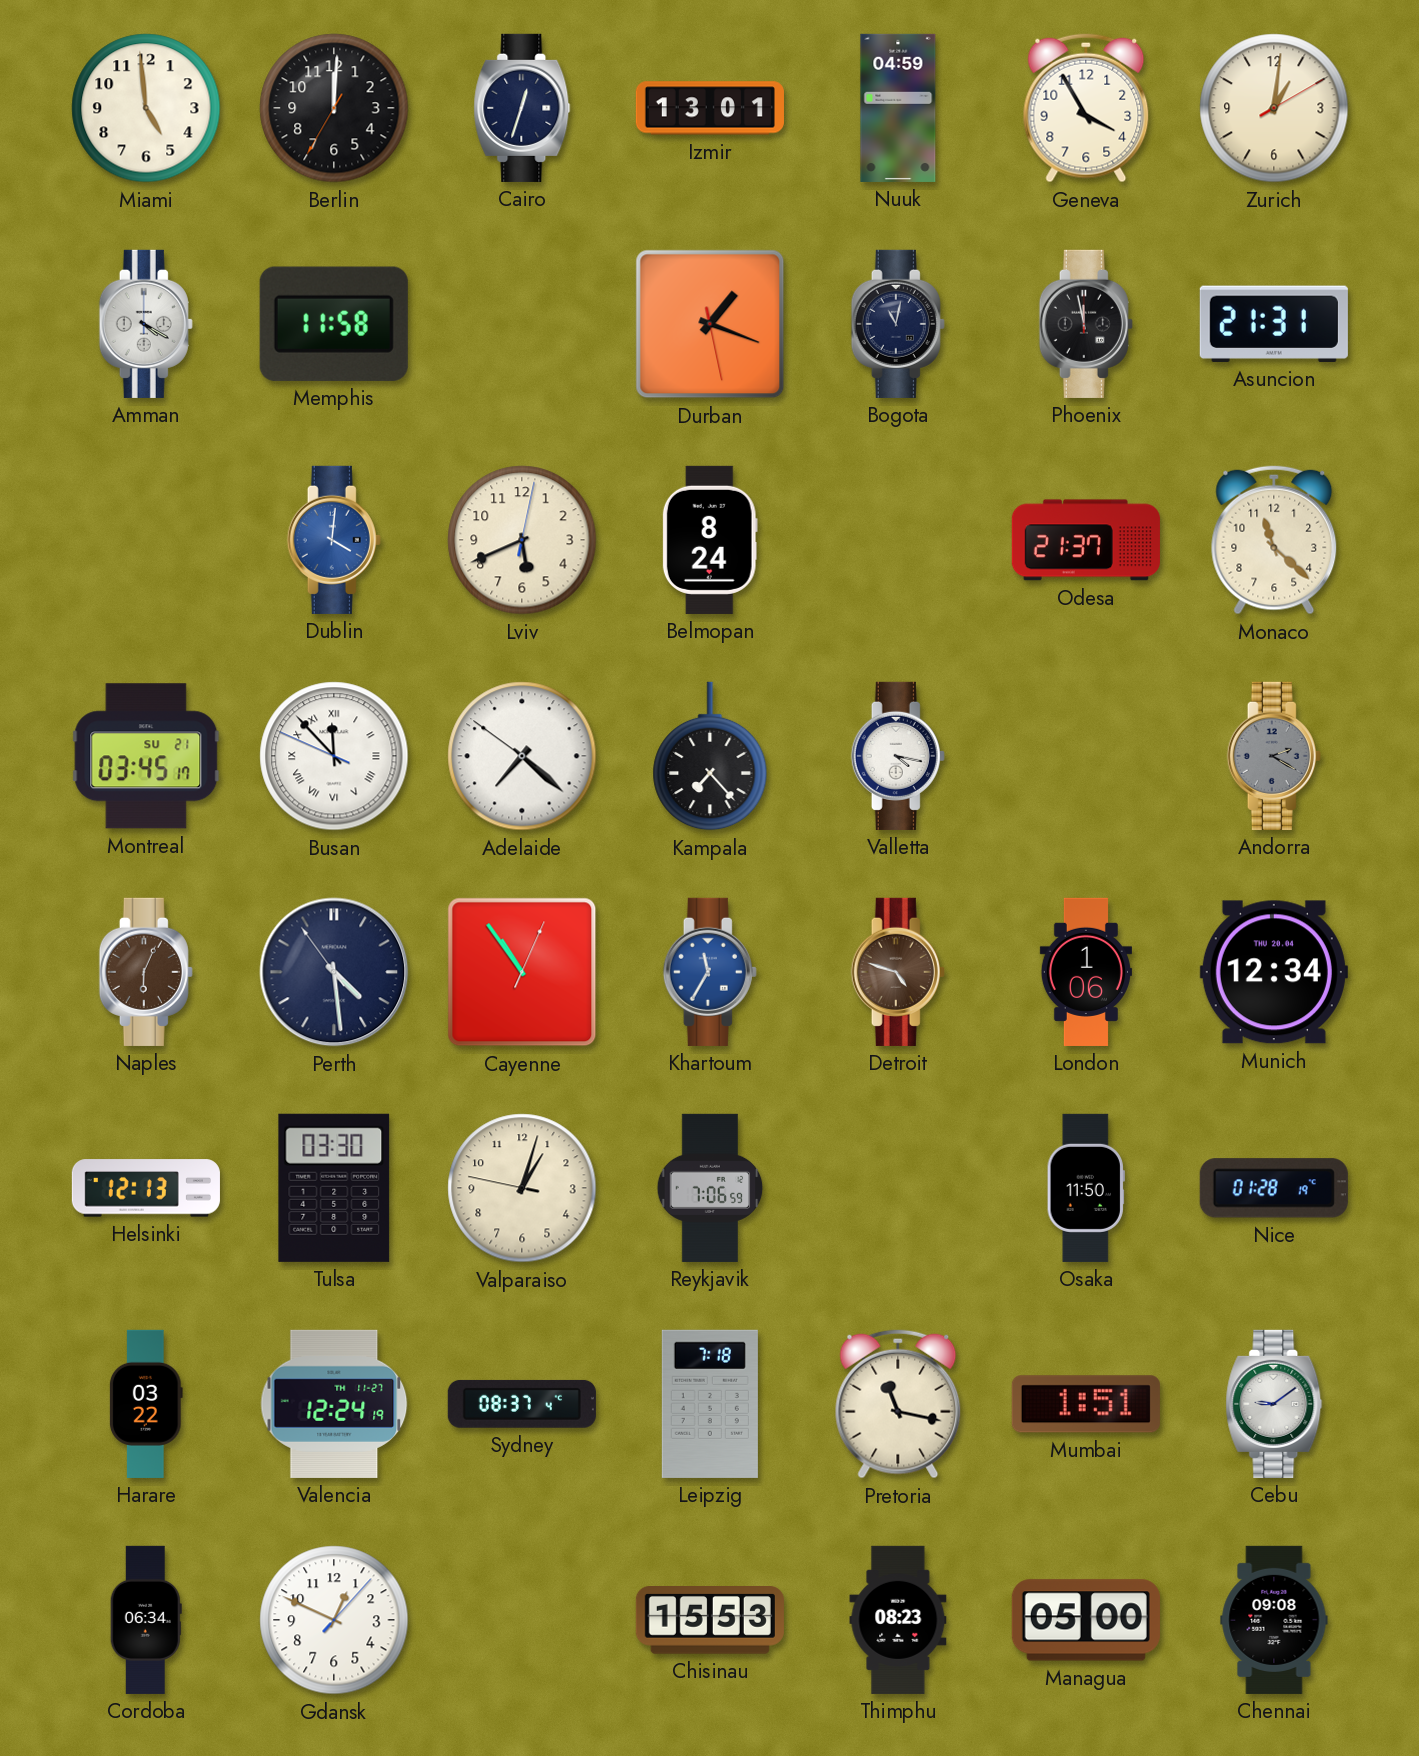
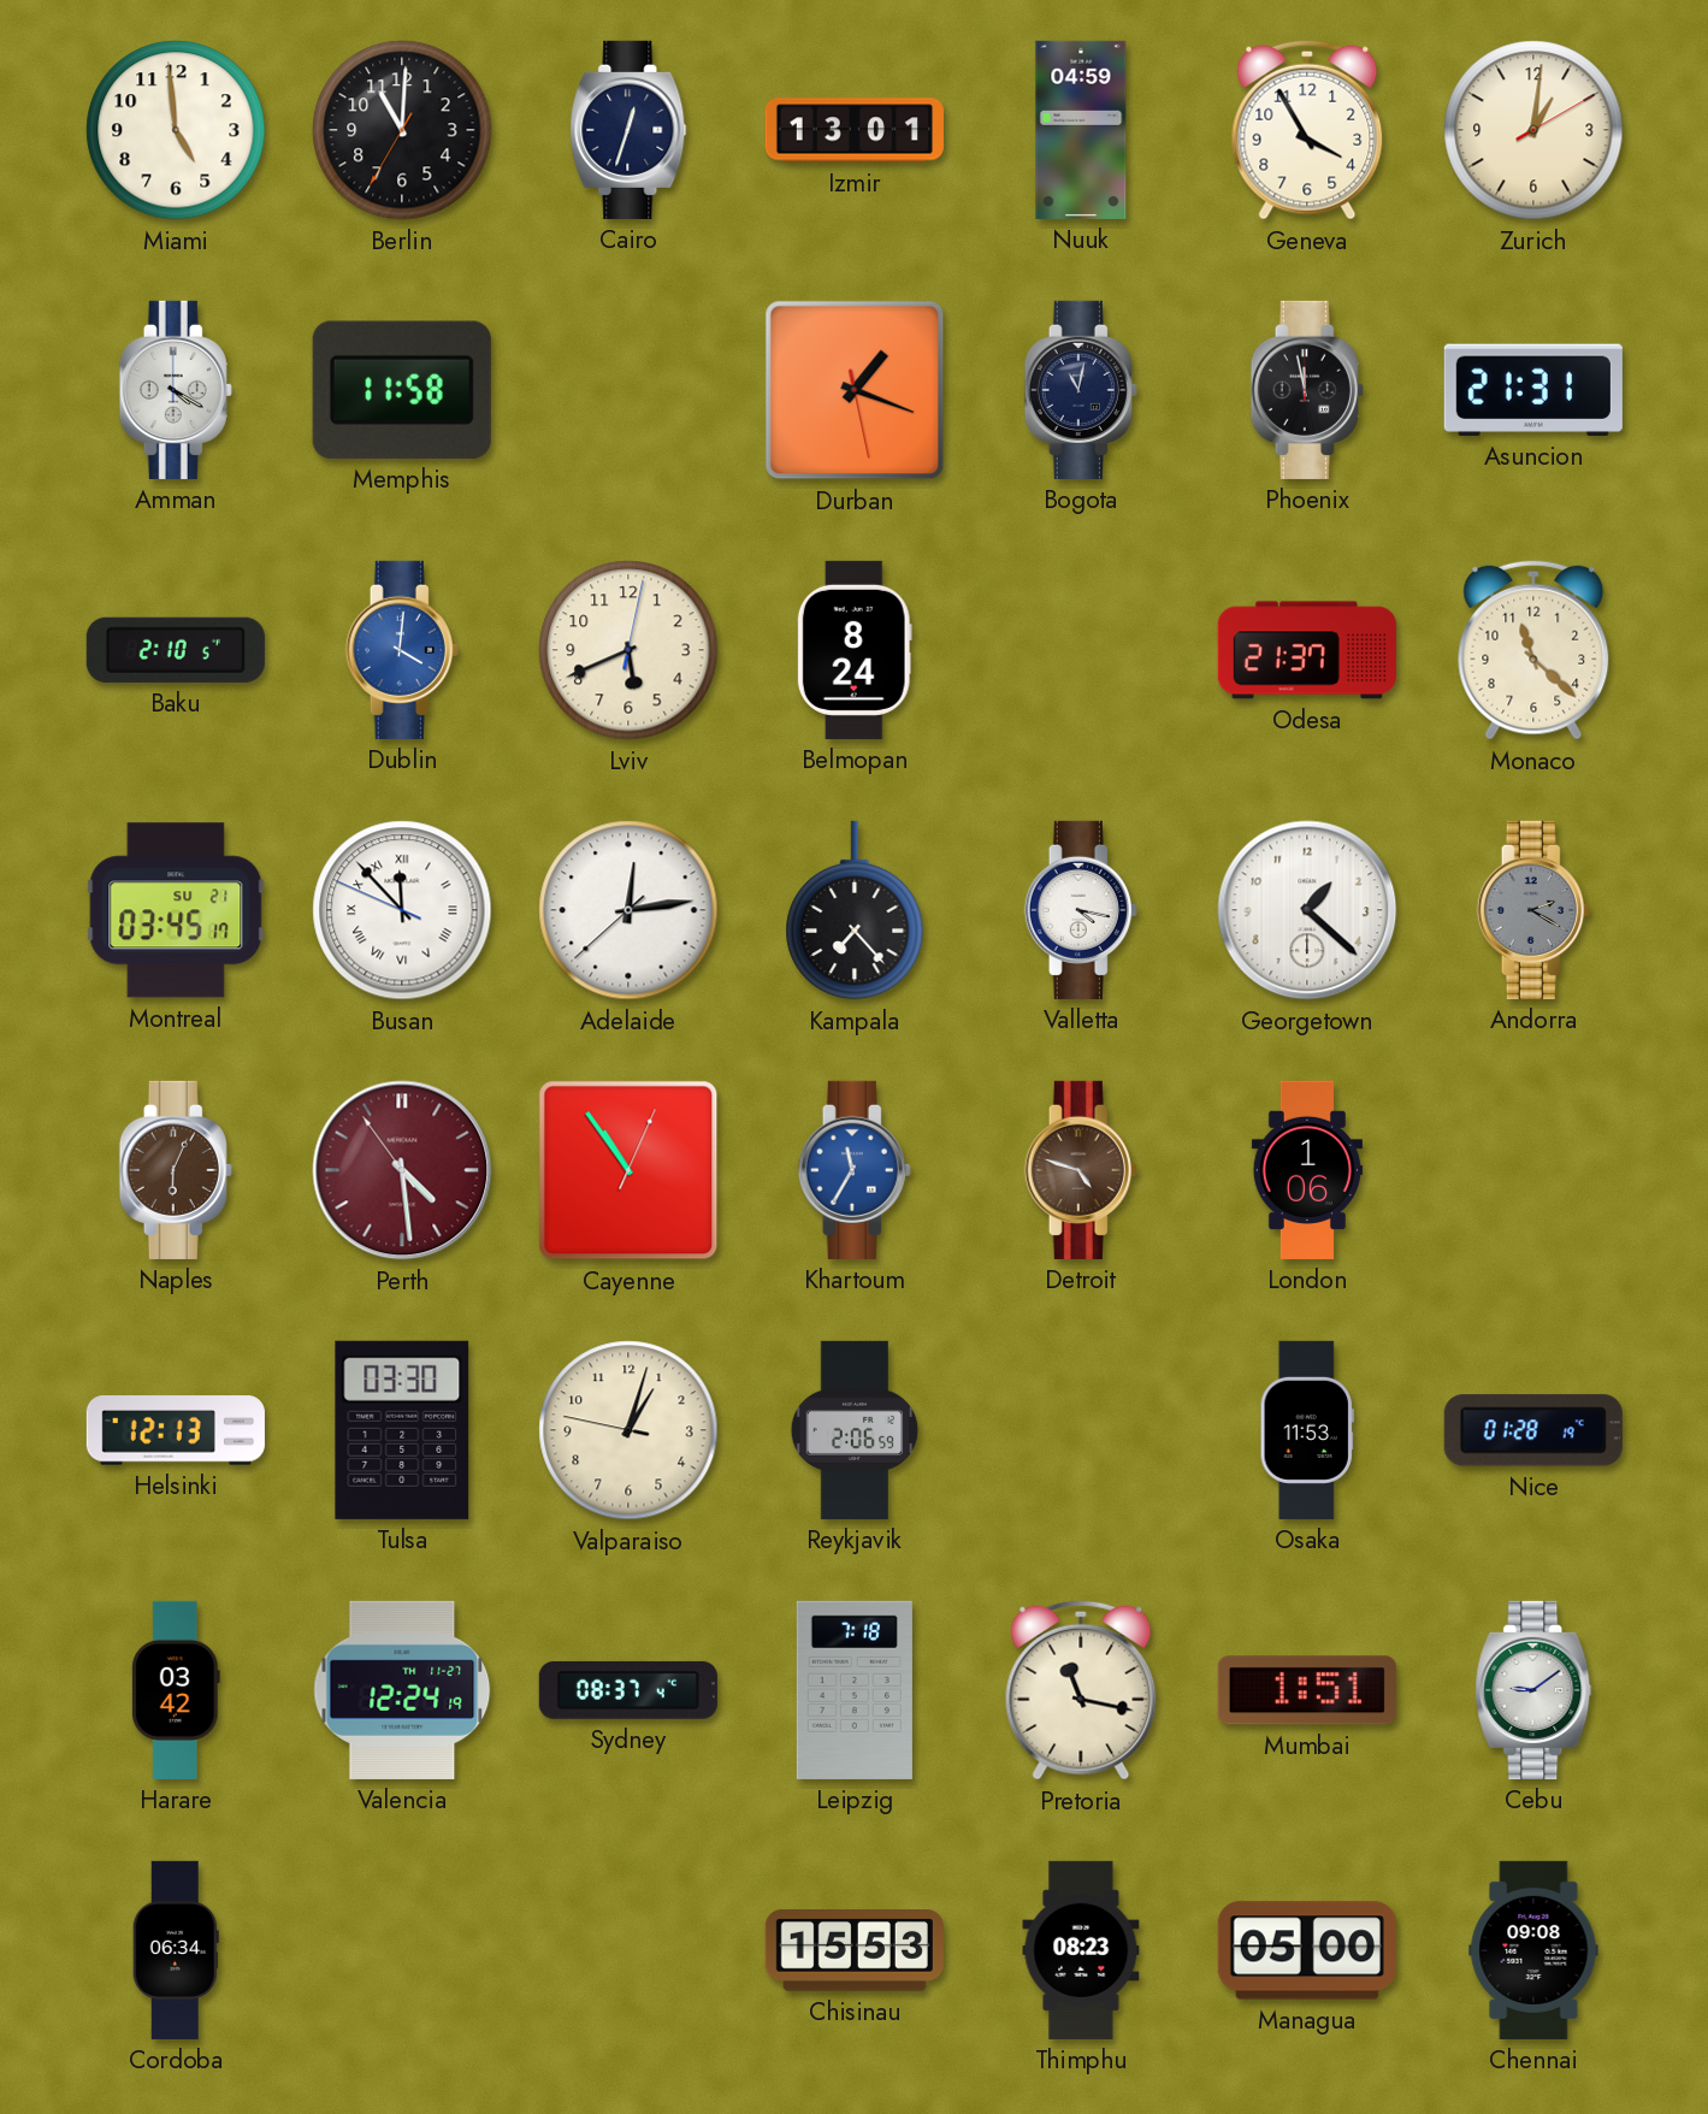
Berlin: 12:00 -> 11:00 (402, 130)
Baku: none -> 2:10 (176, 650)
Adelaide: 7:21 -> 12:13 (628, 910)
Georgetown: none -> 1:22 (1307, 910)
Perth dial: navy -> burgundy (402, 1170)
Munich: 12:34 -> none (1274, 972)
Reykjavik: 7:06 -> 2:06 (855, 1430)
Osaka: 11:50 -> 11:53 (1307, 1430)
Harare: 03:22 -> 03:42 (176, 1690)
Gdansk: 12:49 -> none (334, 1620)
